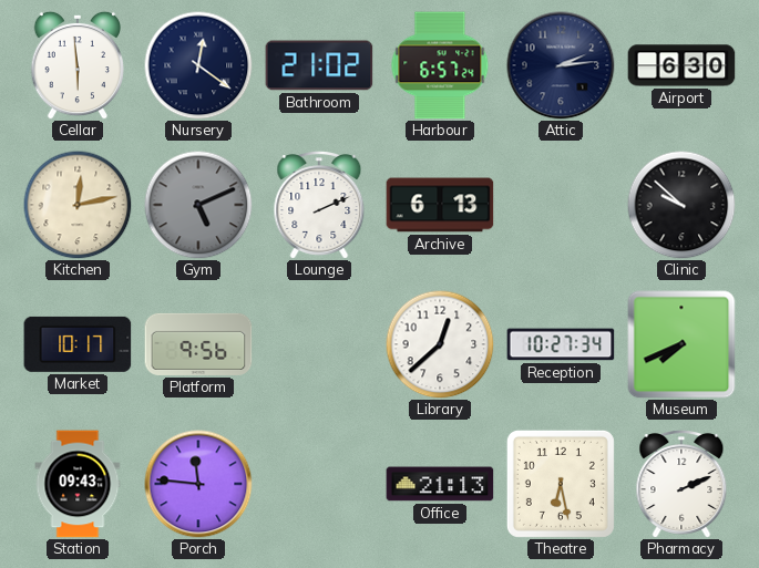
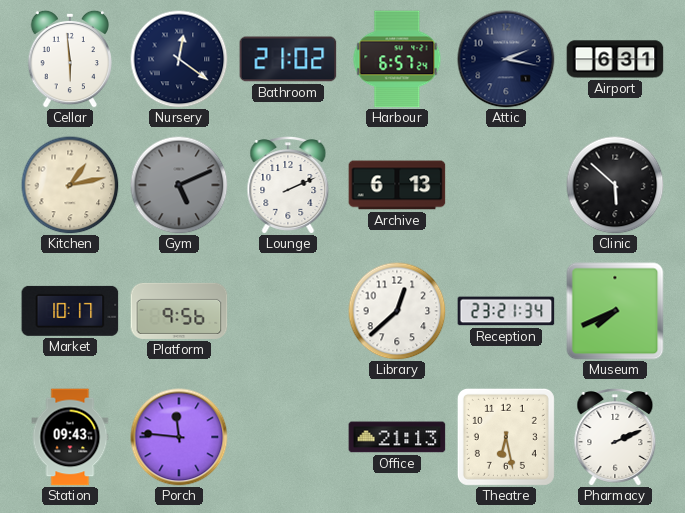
Attic: 2:14 -> 2:17 (506, 59)
Airport: 6:30 -> 6:31 (615, 59)
Kitchen: 12:13 -> 1:13 (70, 185)
Clinic: 9:52 -> 5:52 (615, 185)
Reception: 10:27 -> 23:21 (506, 311)
